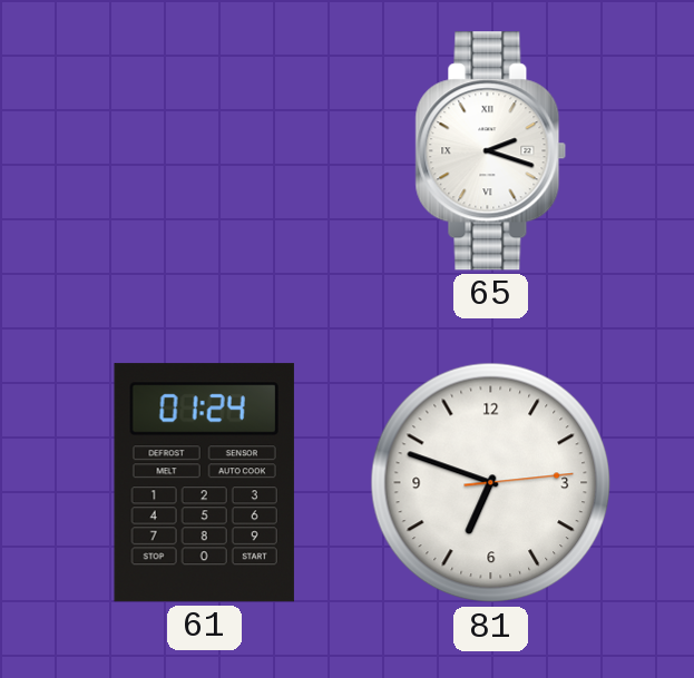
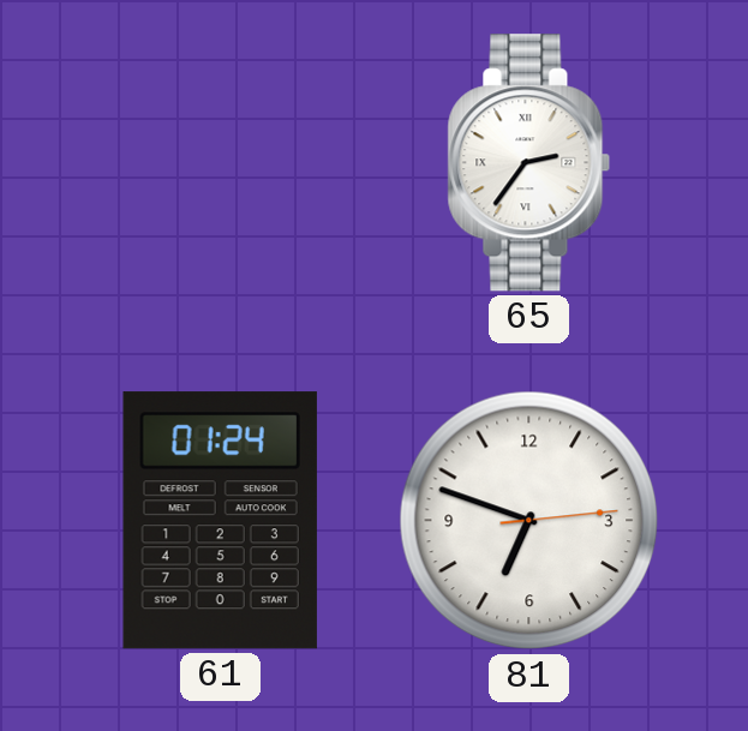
65: 2:18 -> 2:36 (529, 163)
